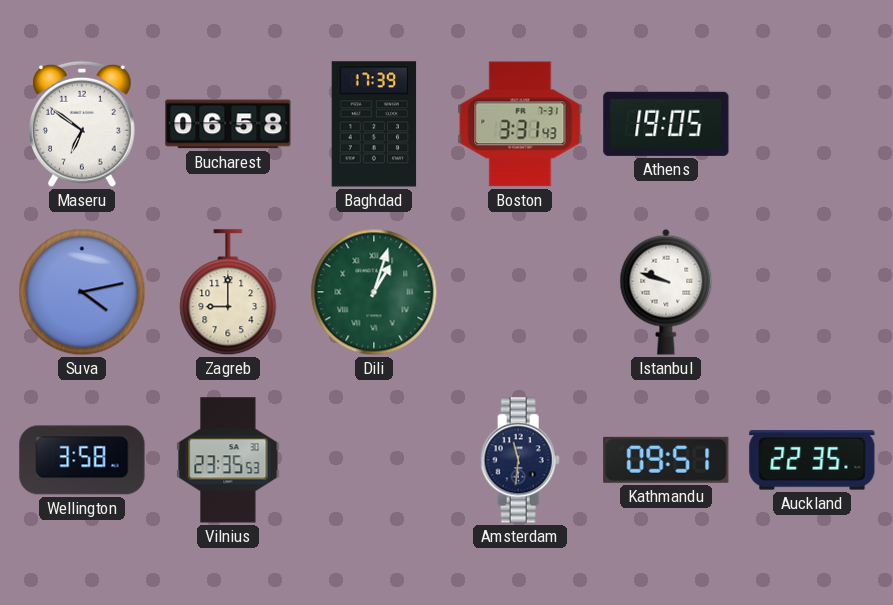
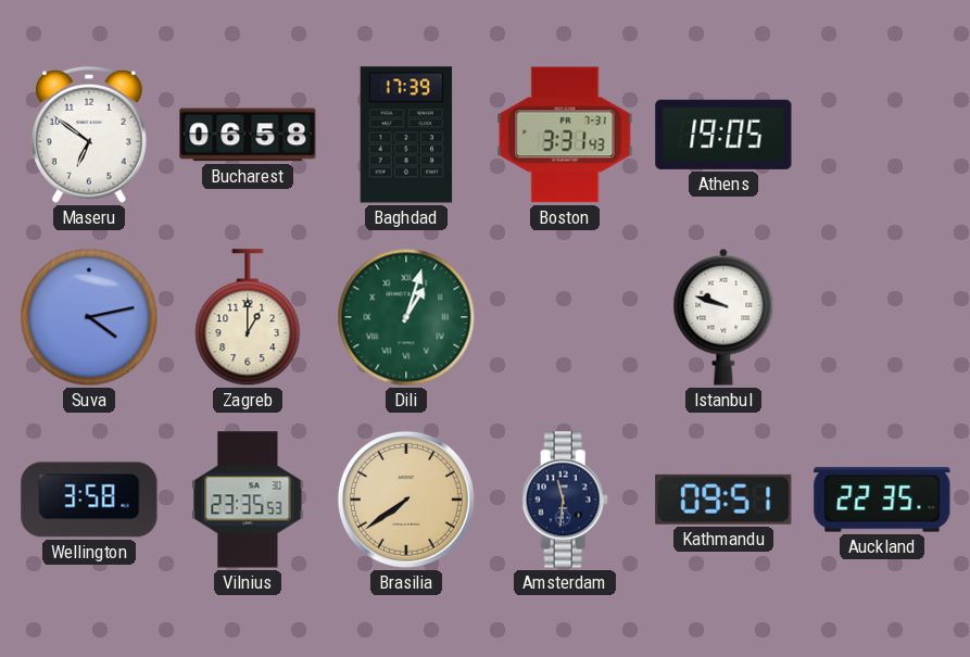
Zagreb: 9:00 -> 1:00 (248, 318)
Brasilia: none -> 7:39 (406, 500)
